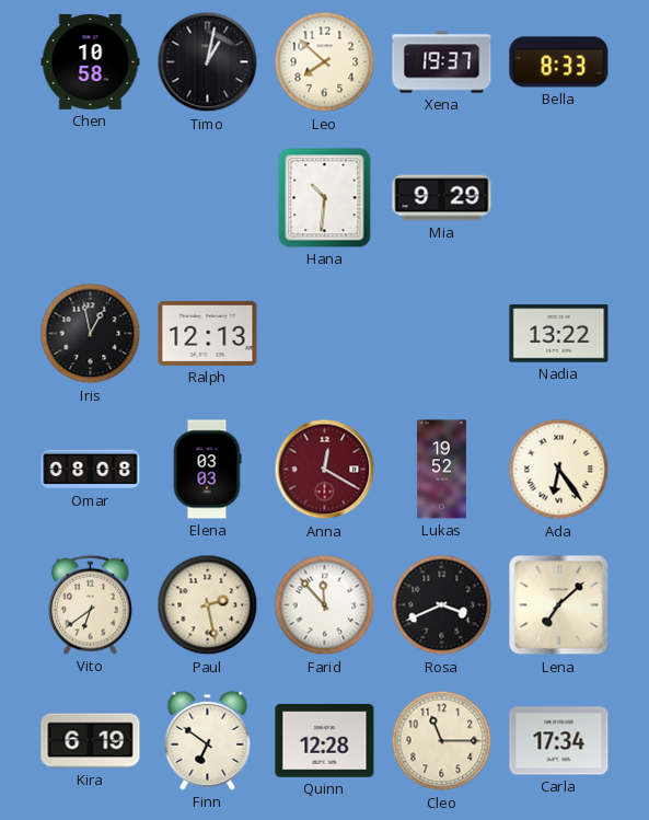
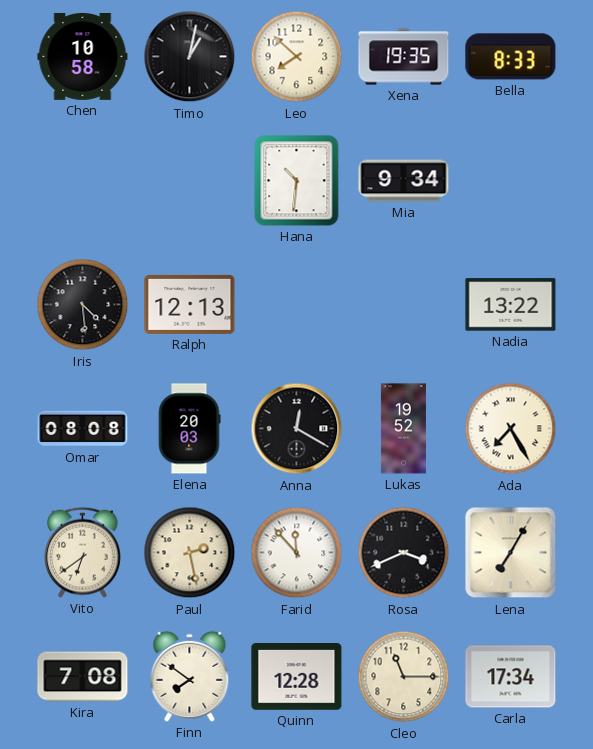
Xena: 19:37 -> 19:35 (404, 57)
Mia: 9:29 -> 9:34 (404, 181)
Iris: 12:58 -> 4:29 (83, 305)
Elena: 03:03 -> 20:03 (189, 429)
Anna dial: burgundy -> black (297, 429)
Ada: 6:24 -> 7:25 (511, 429)
Lena: 7:08 -> 7:05 (511, 553)
Kira: 6:19 -> 7:08 (83, 677)
Finn: 6:51 -> 7:51 (190, 676)
